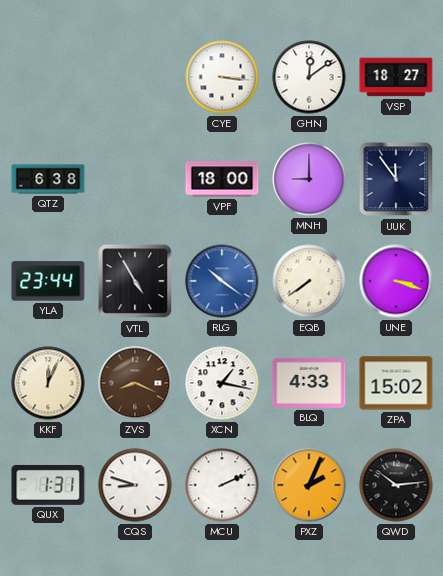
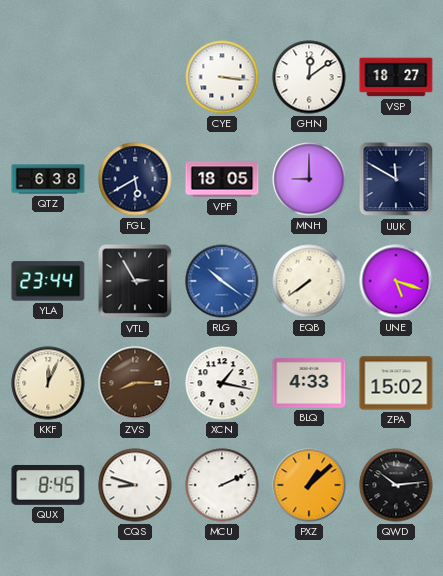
FGL: none -> 5:40 (135, 179)
VPF: 18:00 -> 18:05 (222, 179)
UUK: 11:54 -> 11:50 (396, 179)
VTL: 4:55 -> 2:55 (135, 281)
UNE: 3:18 -> 5:18 (396, 281)
ZVS: 8:19 -> 8:15 (135, 383)
QUX: 1:31 -> 8:45 (48, 485)
PXZ: 2:04 -> 1:08 (309, 485)
